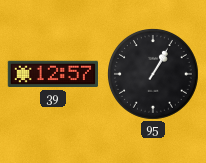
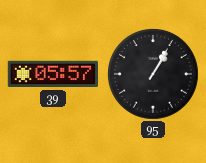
39: 12:57 -> 05:57 (52, 74)
